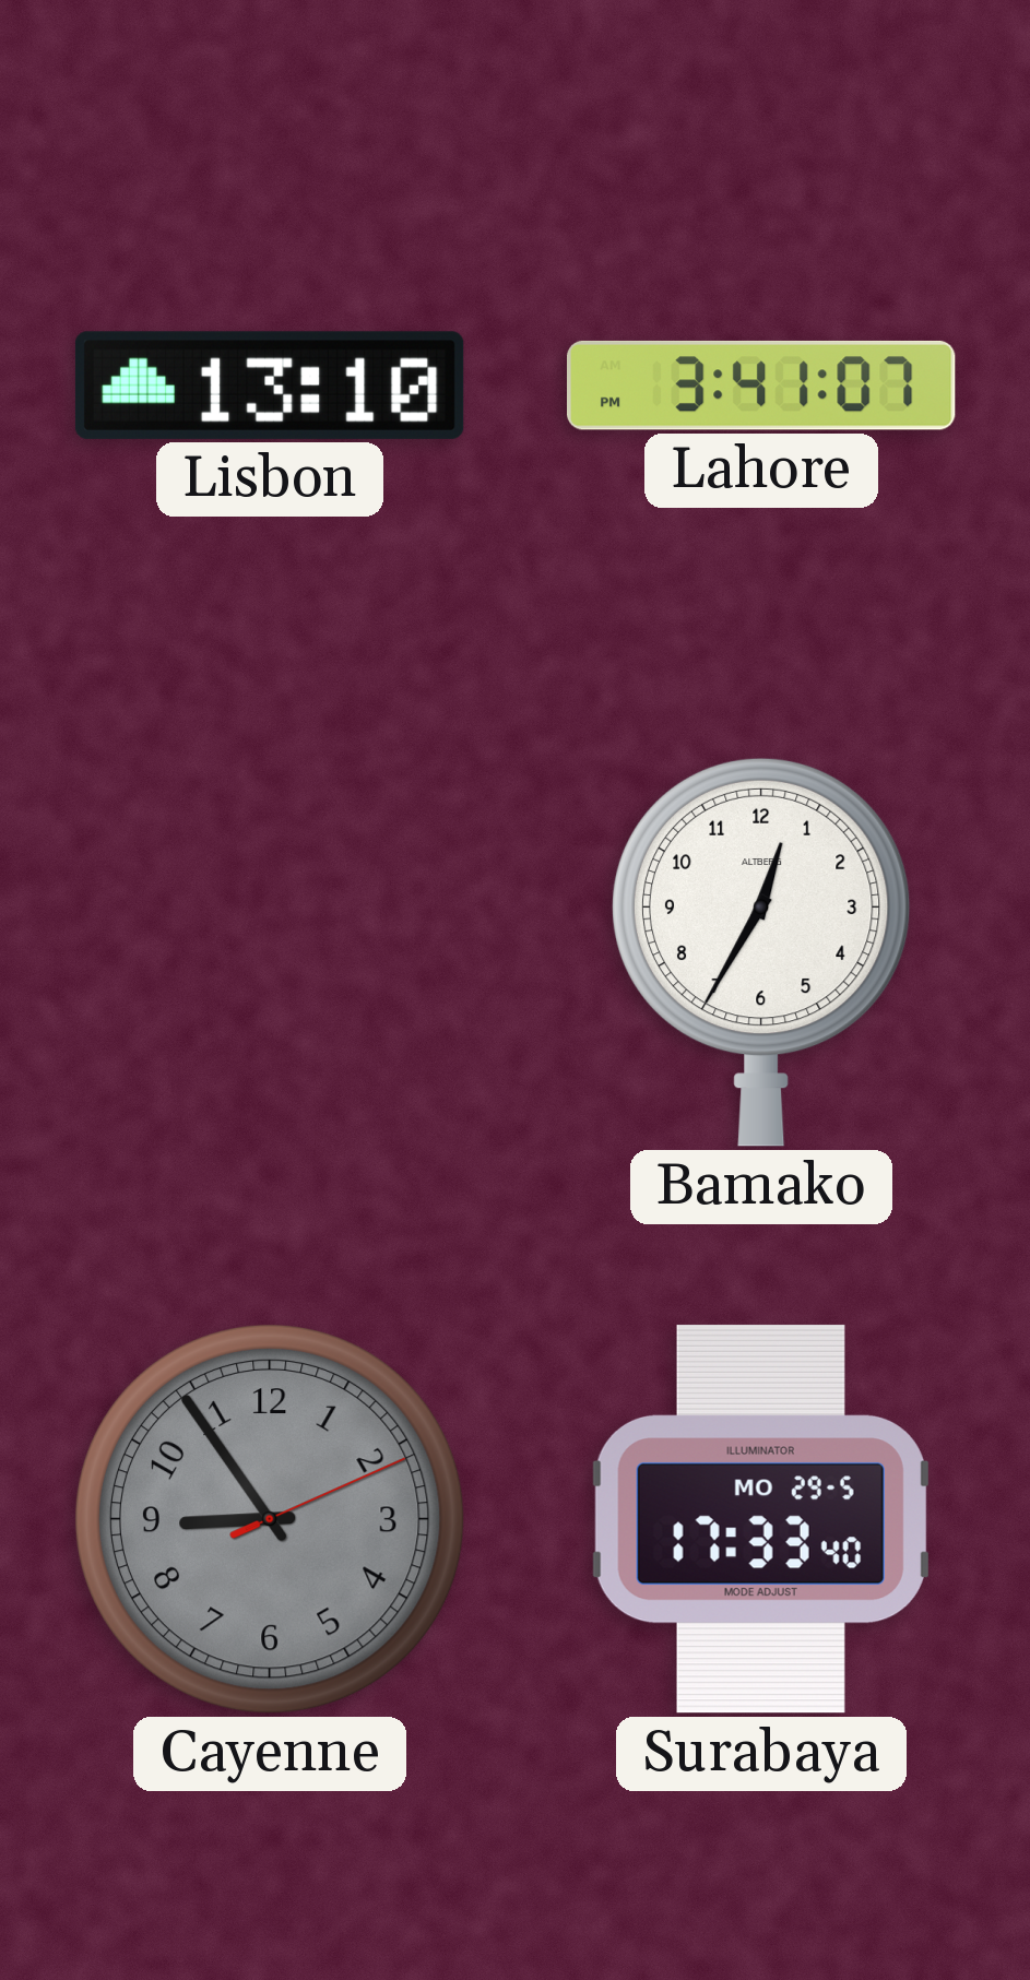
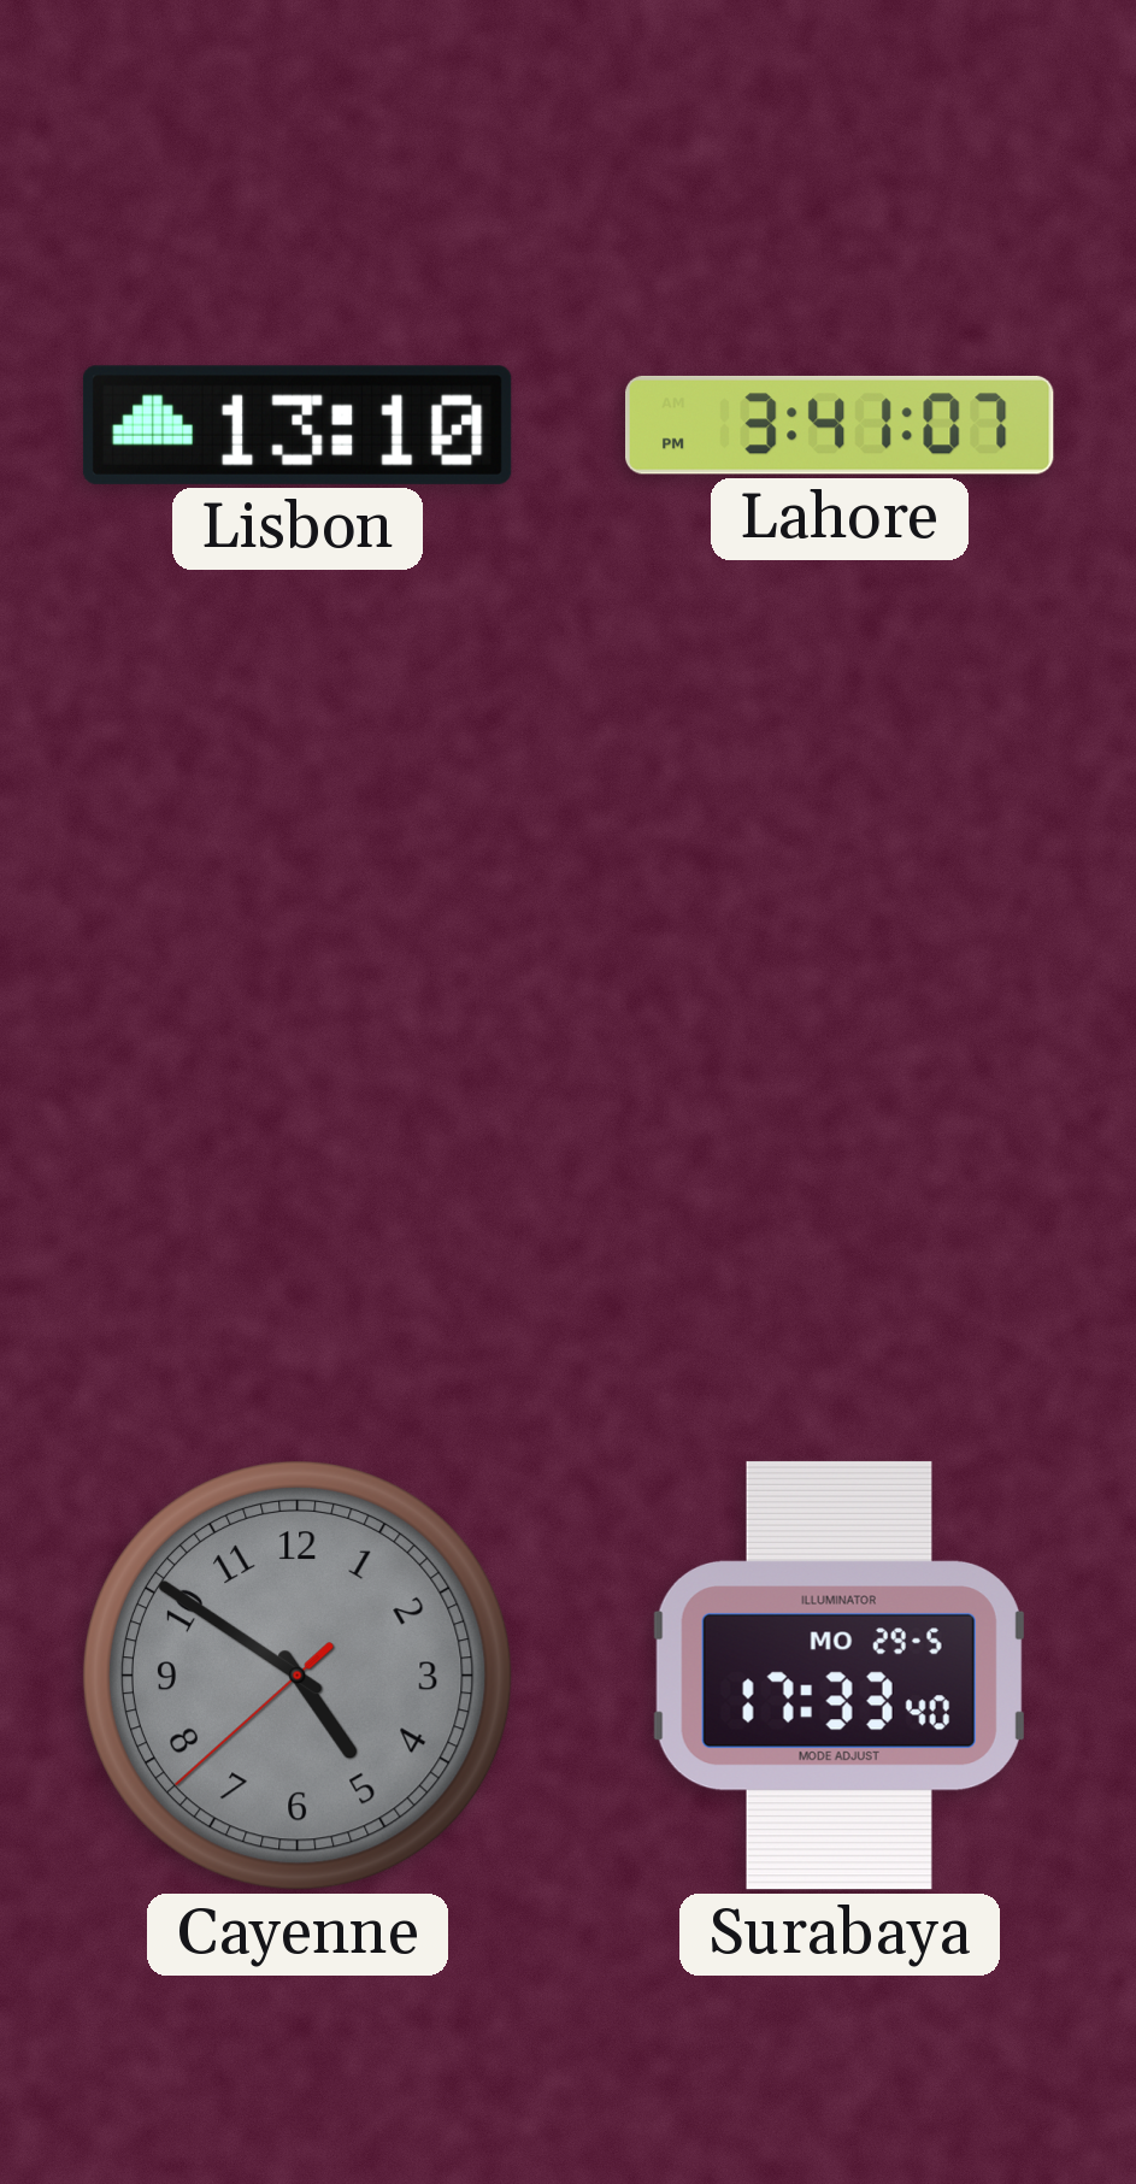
Bamako: 12:35 -> none (761, 952)
Cayenne: 8:54 -> 4:50 (298, 1676)
